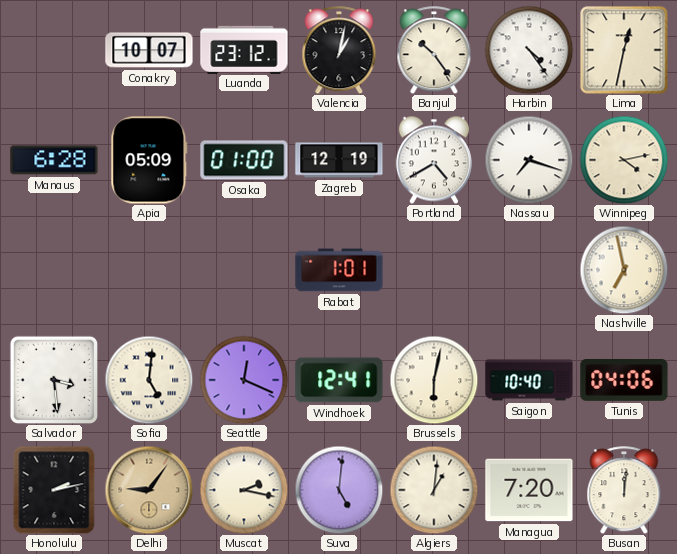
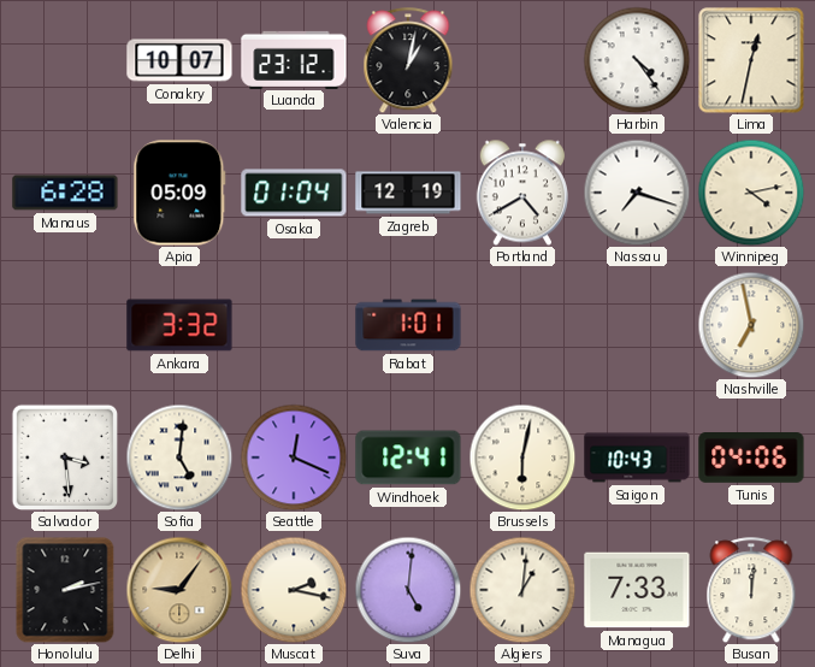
Banjul: 10:24 -> none (434, 50)
Osaka: 01:00 -> 01:04 (294, 193)
Ankara: none -> 3:32 (179, 325)
Saigon: 10:40 -> 10:43 (637, 458)
Managua: 7:20 -> 7:33 (637, 590)
